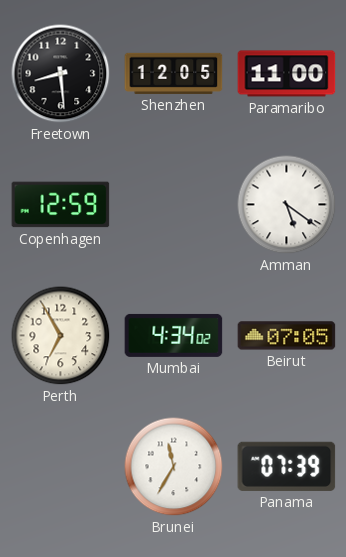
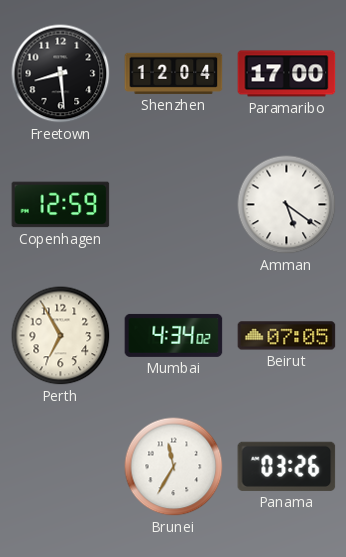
Shenzhen: 12:05 -> 12:04 (174, 73)
Paramaribo: 11:00 -> 17:00 (287, 74)
Panama: 07:39 -> 03:26 (287, 466)
